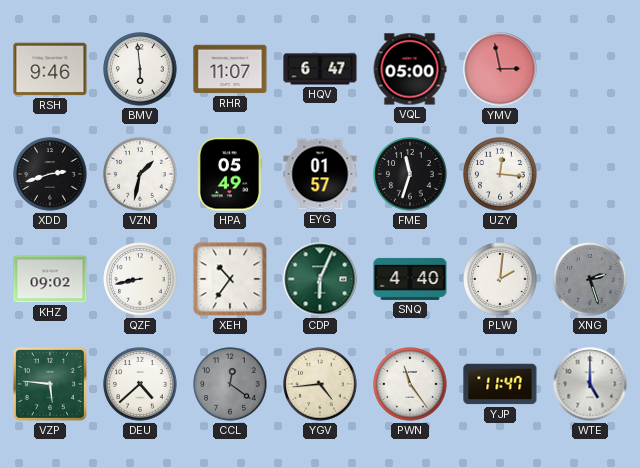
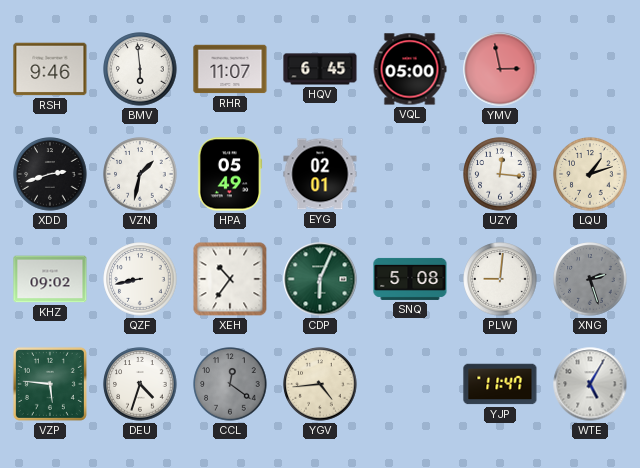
HQV: 6:47 -> 6:45 (320, 69)
EYG: 01:57 -> 02:01 (320, 174)
FME: 11:33 -> none (410, 174)
LQU: none -> 1:12 (590, 174)
SNQ: 4:40 -> 5:08 (410, 279)
PLW: 2:01 -> 9:01 (500, 279)
DEU: 4:38 -> 4:33 (140, 384)
PWN: 11:24 -> none (410, 384)
WTE: 5:00 -> 5:05 (590, 384)
